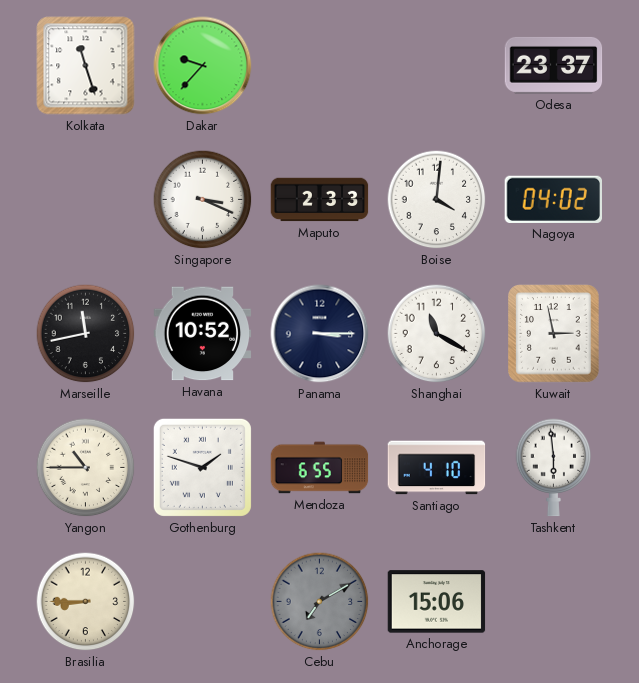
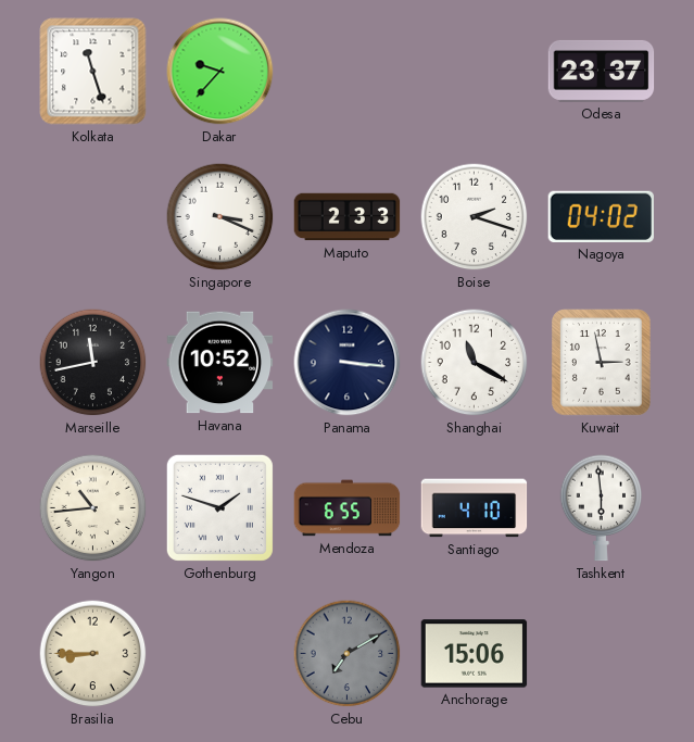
Boise: 4:01 -> 2:18 (475, 217)
Panama: 3:15 -> 3:16 (348, 363)
Yangon: 10:45 -> 10:44 (93, 508)
